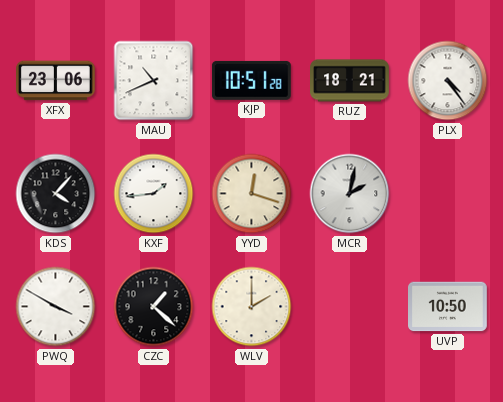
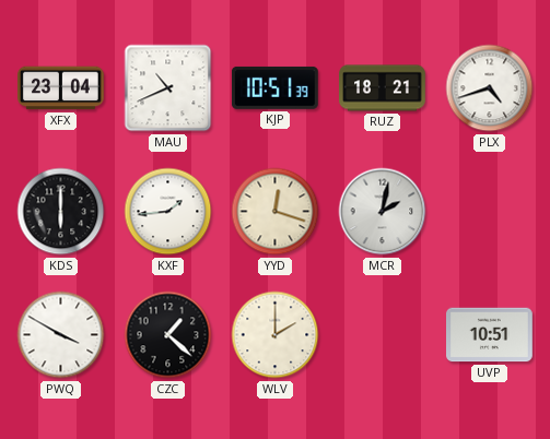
XFX: 23:06 -> 23:04 (61, 88)
KJP: 10:51:28 -> 10:51:39 (274, 87)
PLX: 4:24 -> 4:42 (490, 88)
KDS: 4:07 -> 6:00 (61, 212)
UVP: 10:50 -> 10:51 (490, 335)
